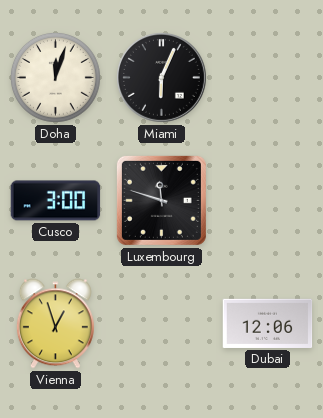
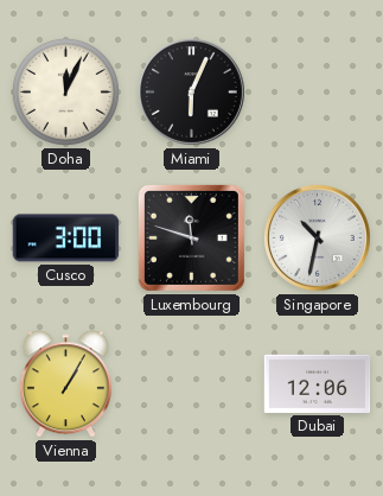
Doha: 12:03 -> 12:04 (65, 91)
Singapore: none -> 10:32 (317, 237)
Vienna: 12:57 -> 1:05 (65, 384)
